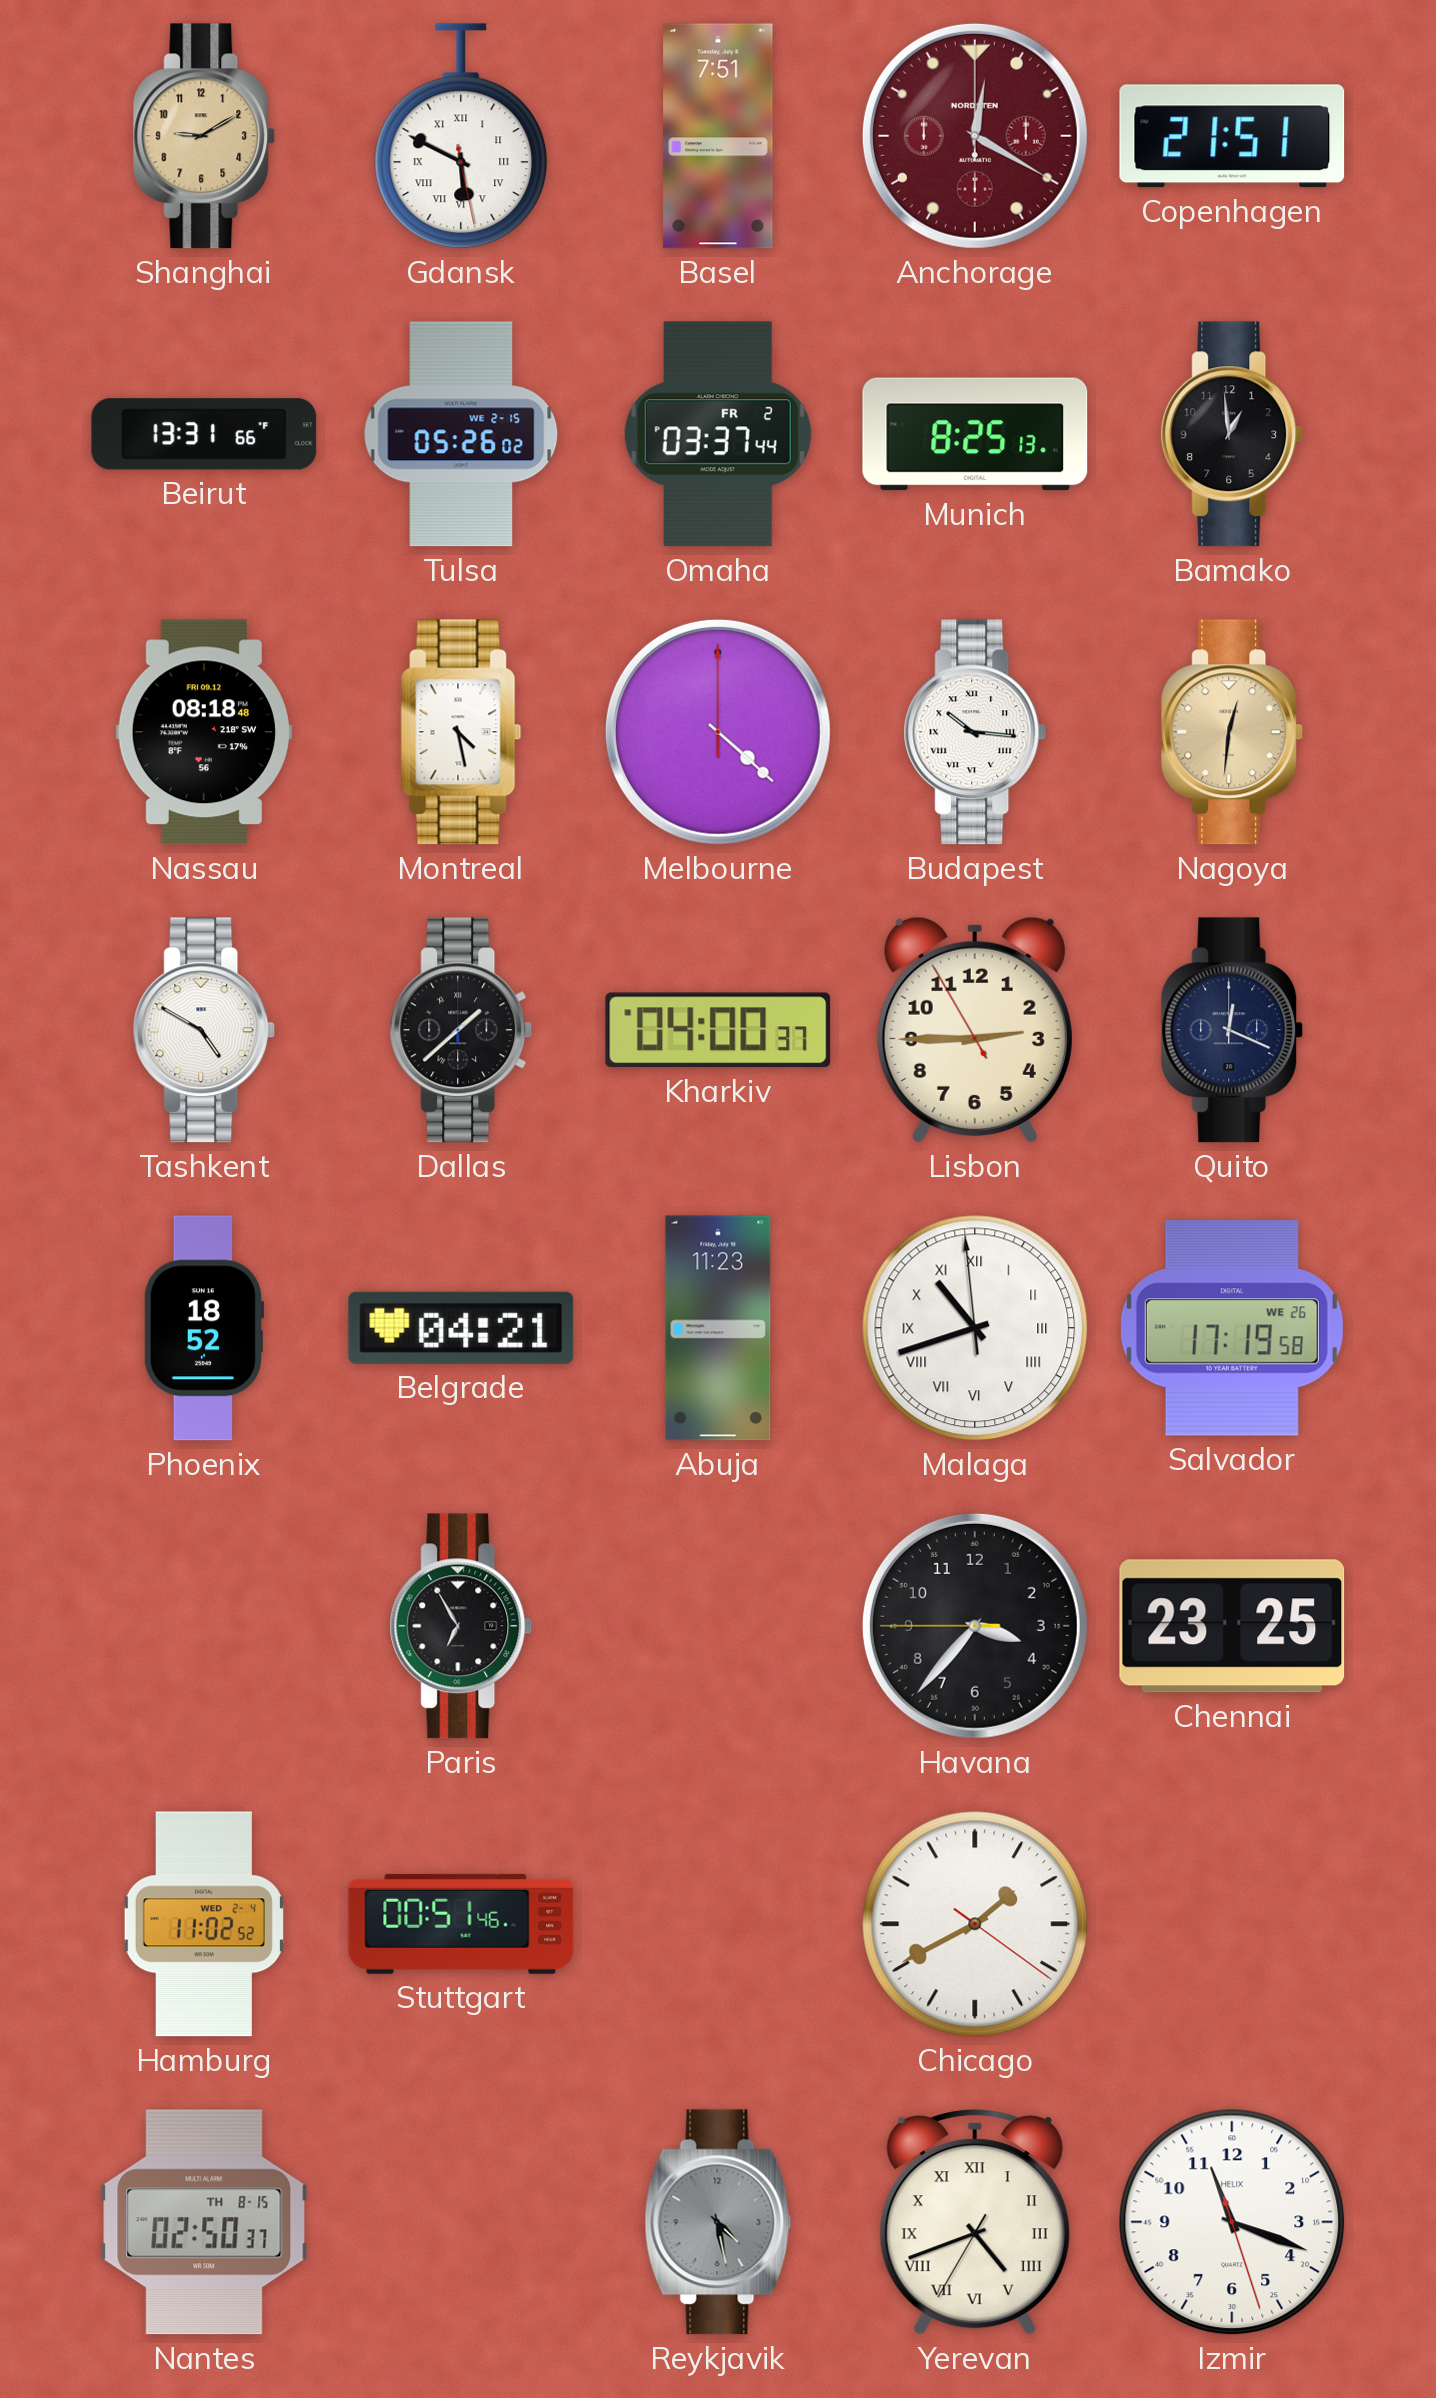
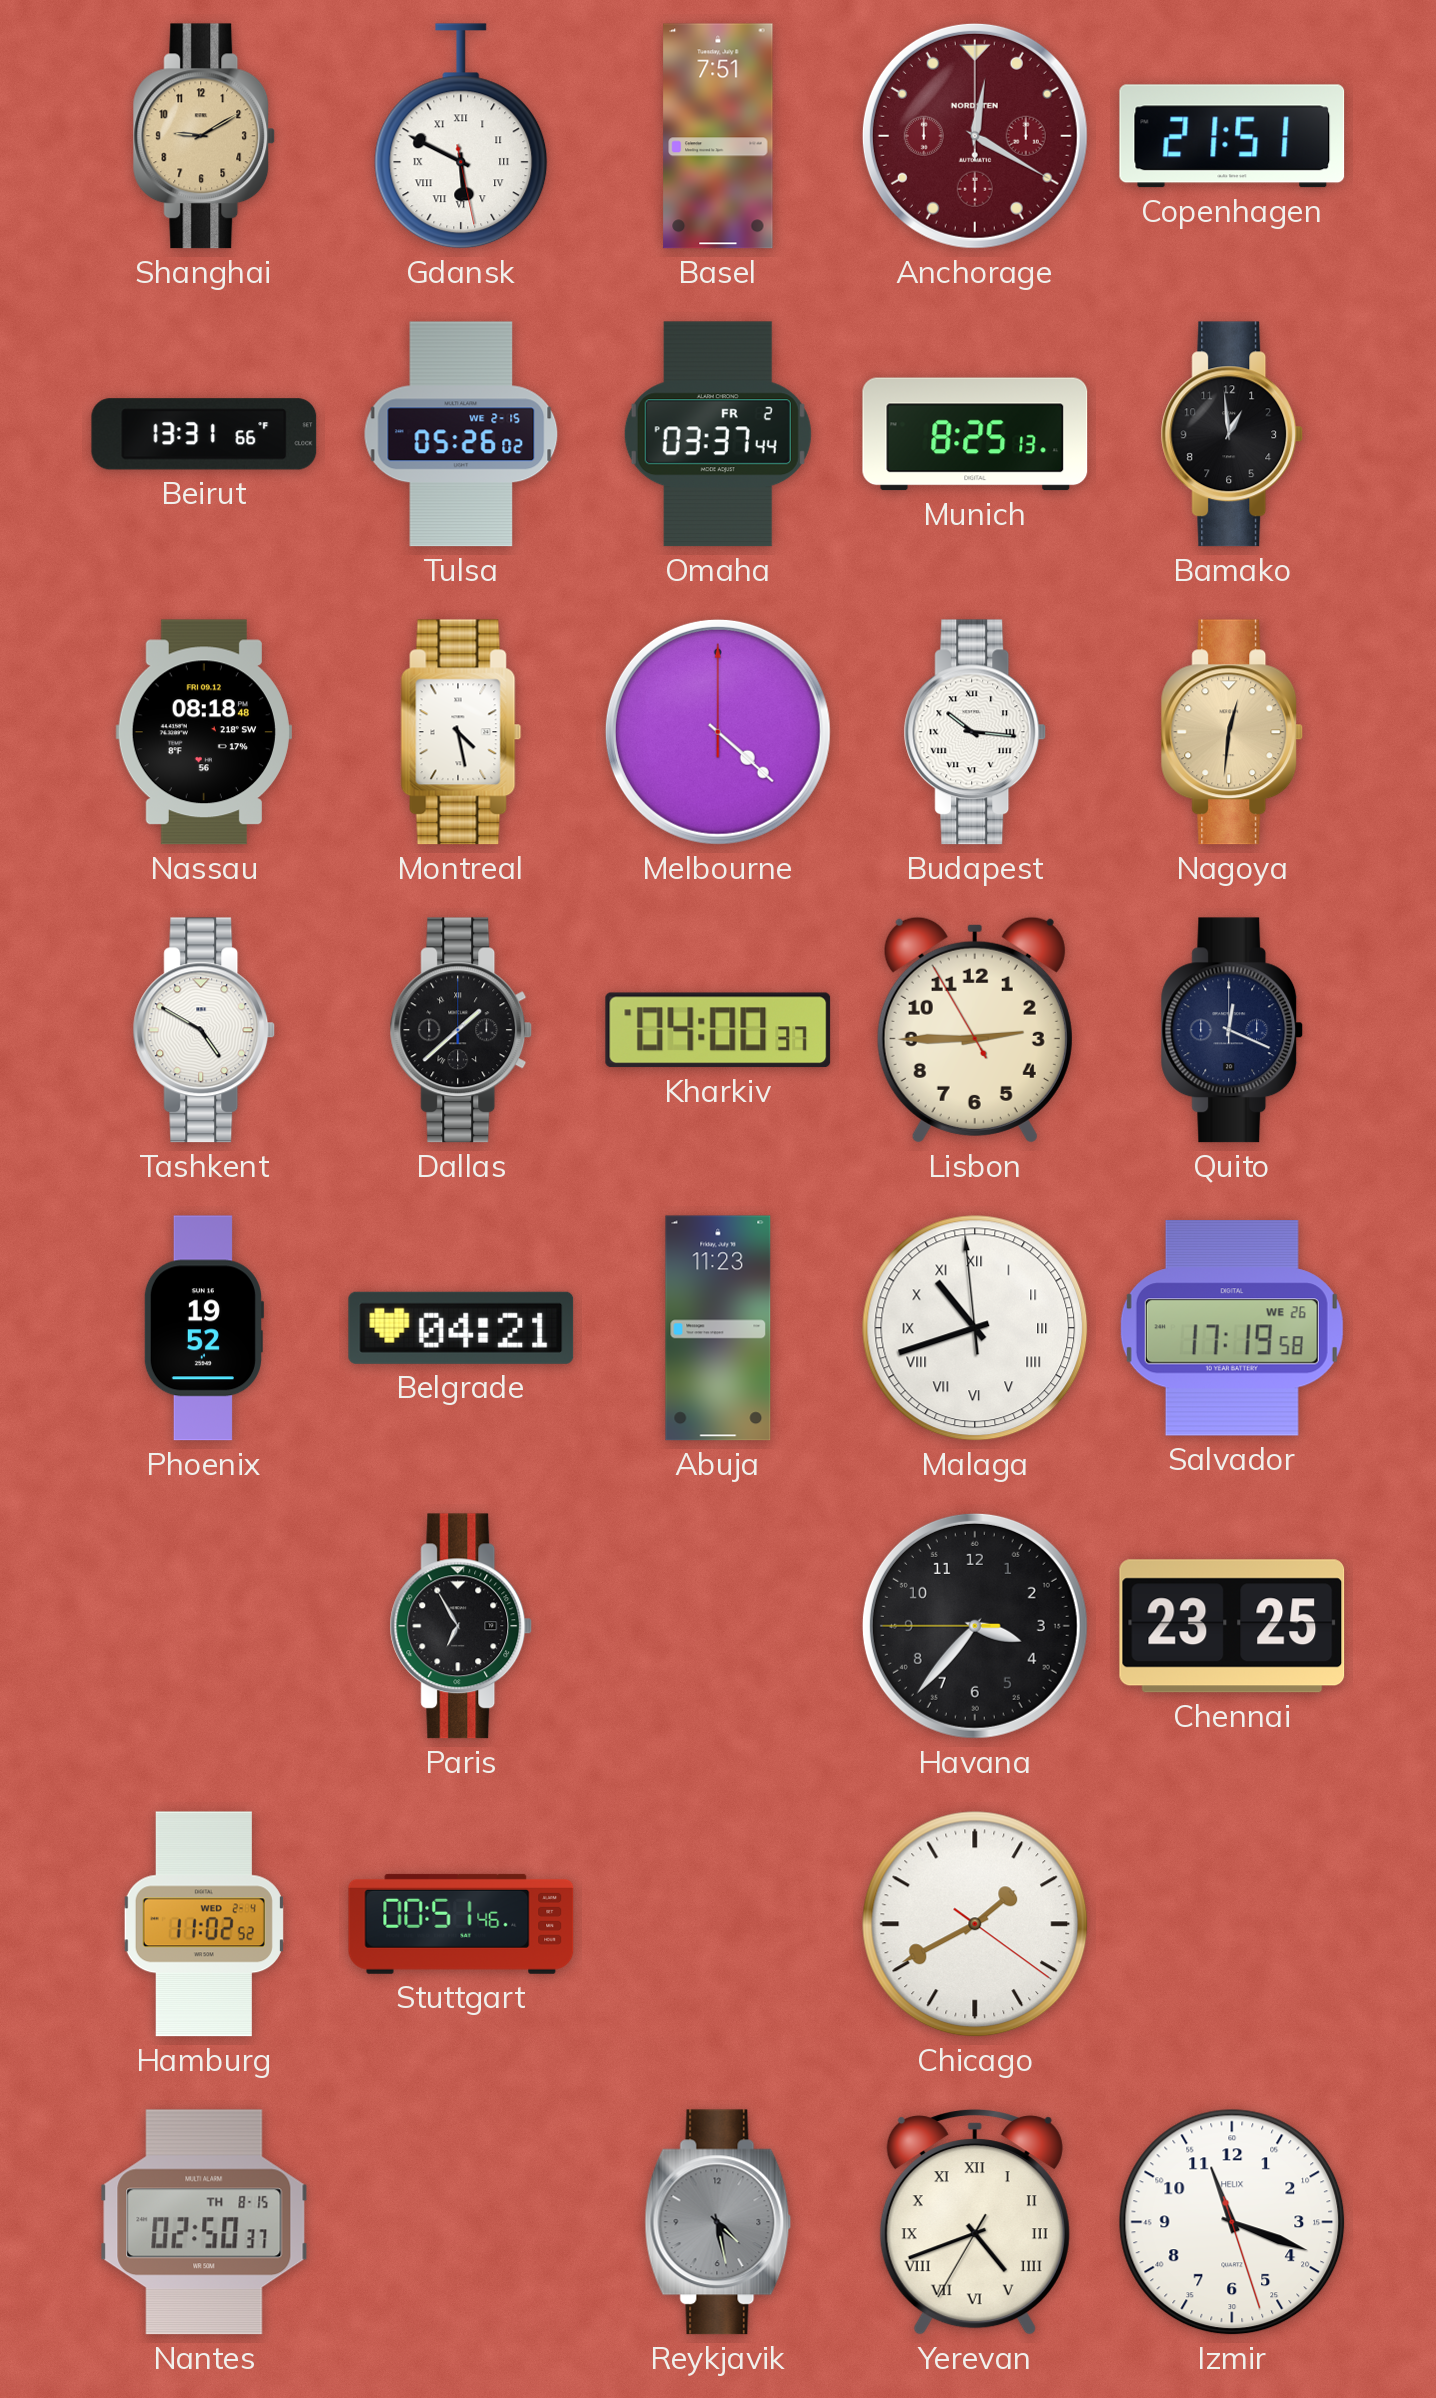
Phoenix: 18:52 -> 19:52 (203, 1328)
